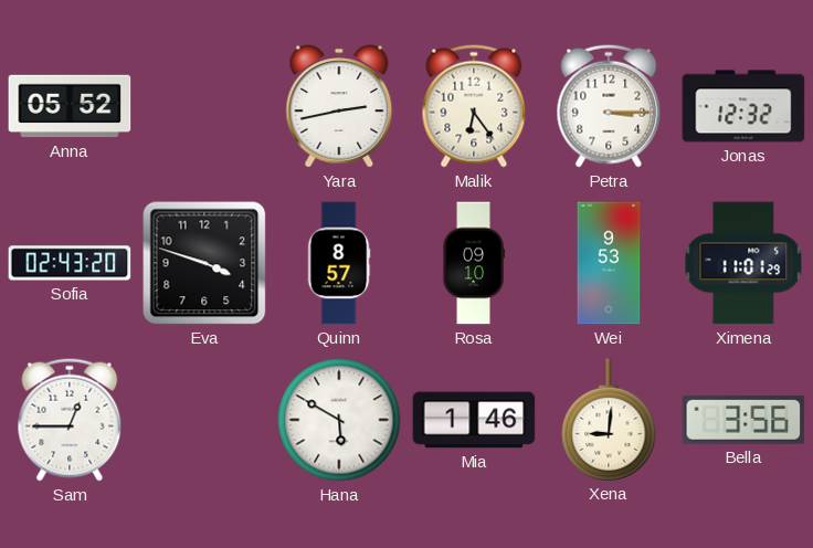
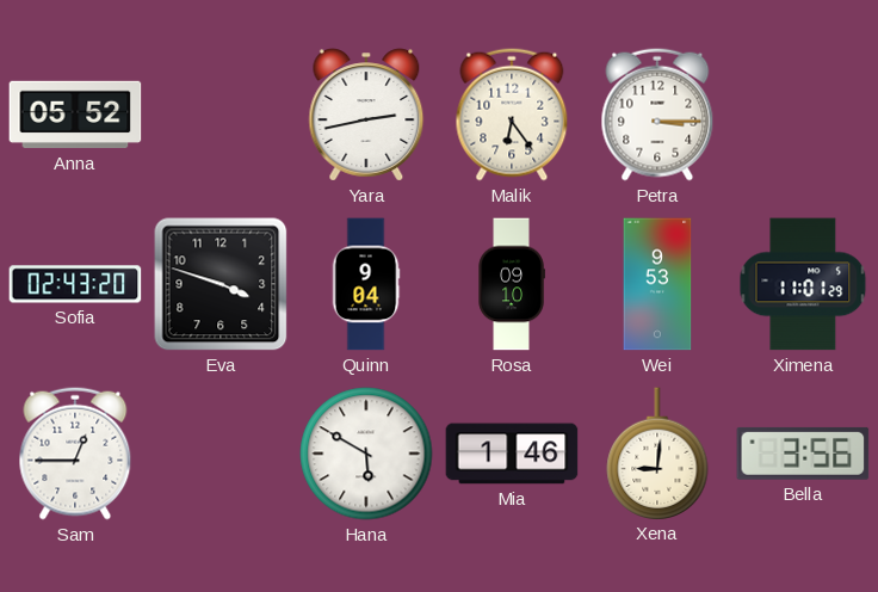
Jonas: 12:32 -> none (743, 106)
Quinn: 8:57 -> 9:04 (366, 284)
